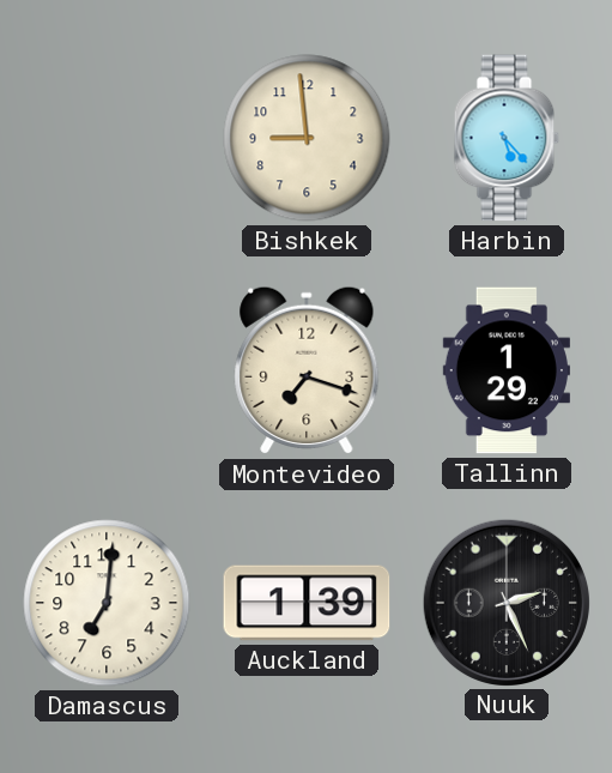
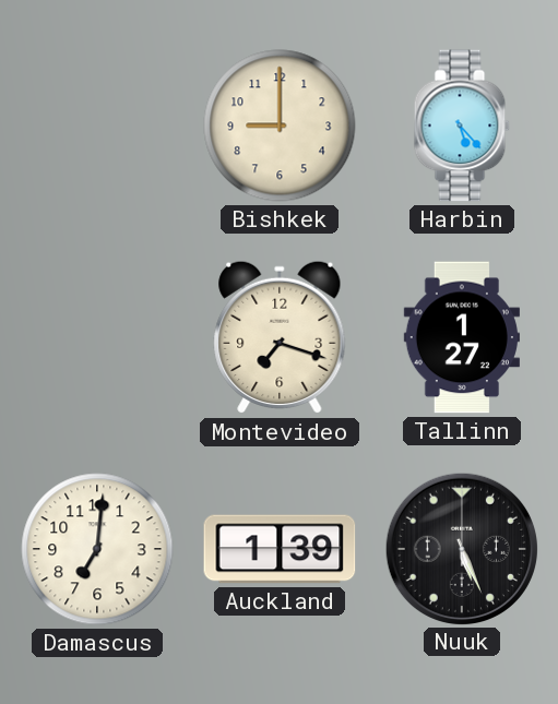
Bishkek: 8:59 -> 9:00 (280, 126)
Tallinn: 1:29 -> 1:27 (462, 337)
Nuuk: 2:26 -> 5:26 (461, 548)
